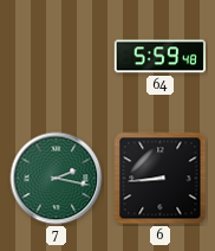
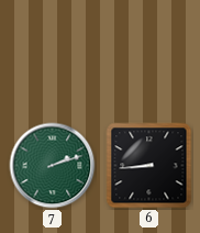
64: 5:59 -> none (159, 57)
7: 2:17 -> 2:12 (53, 166)
